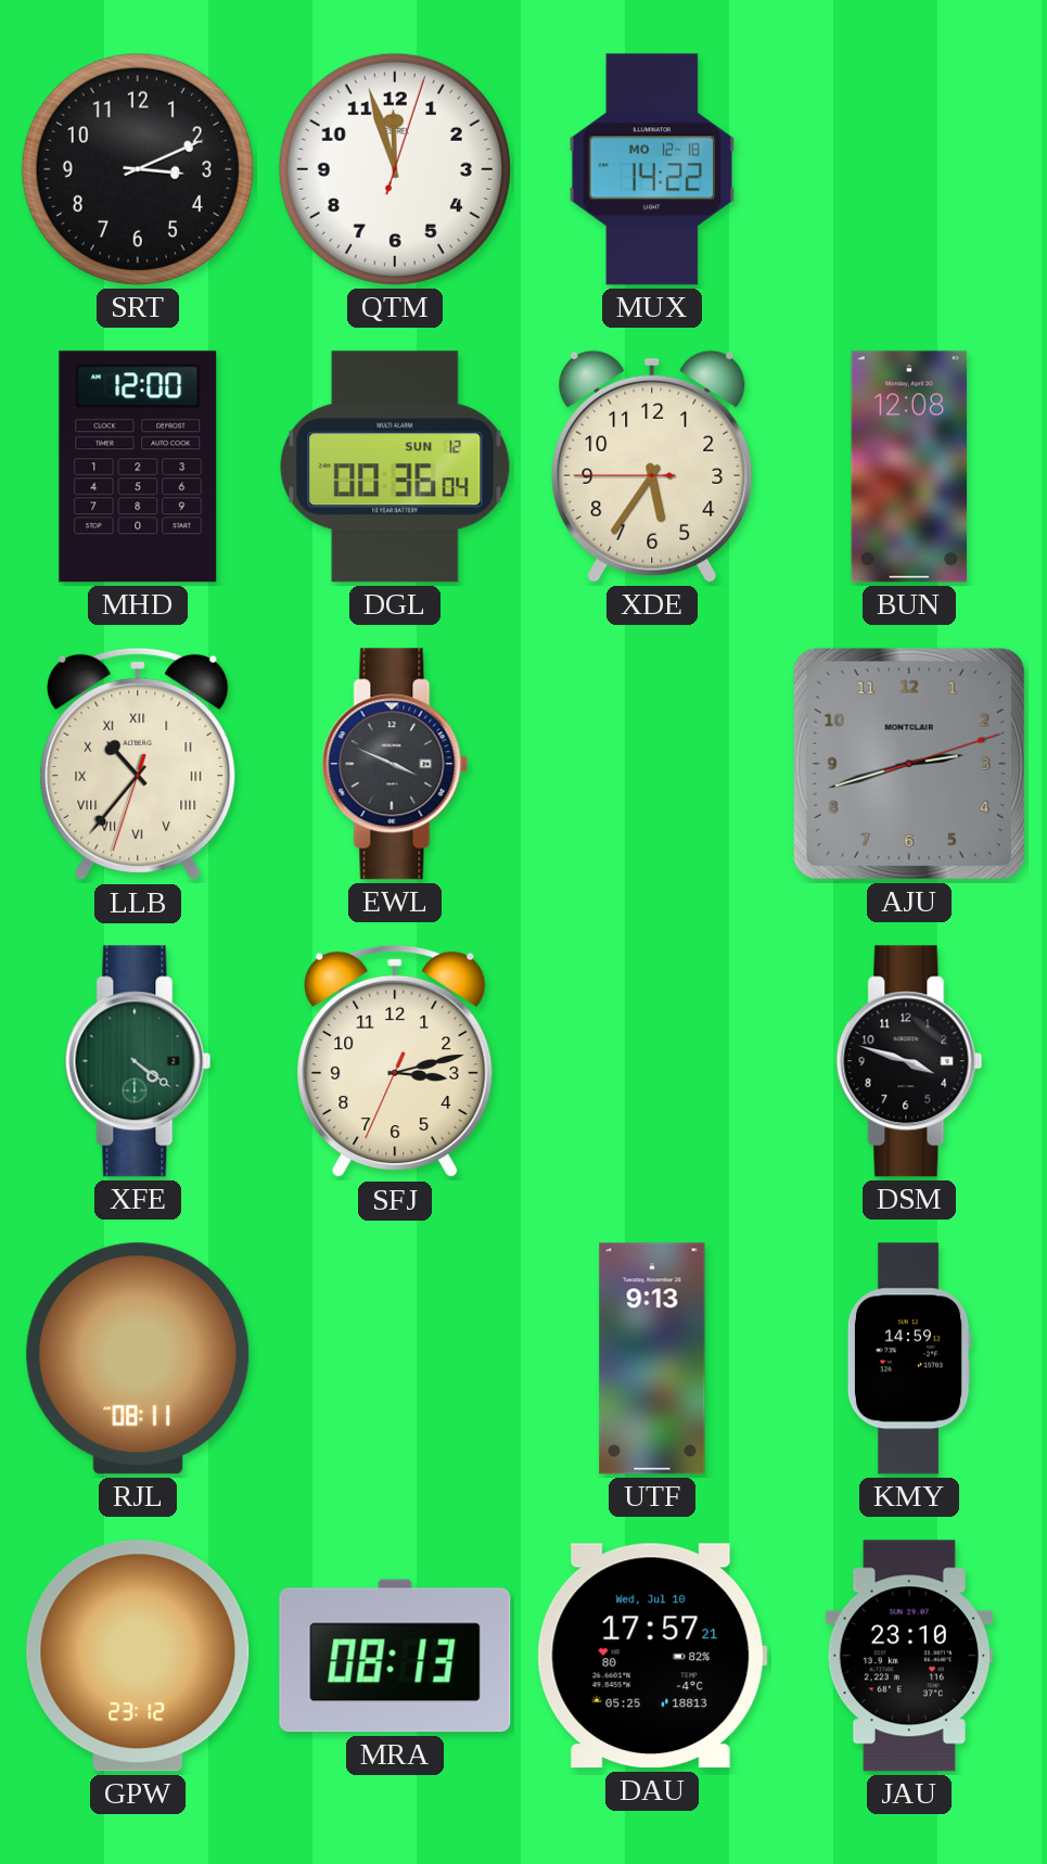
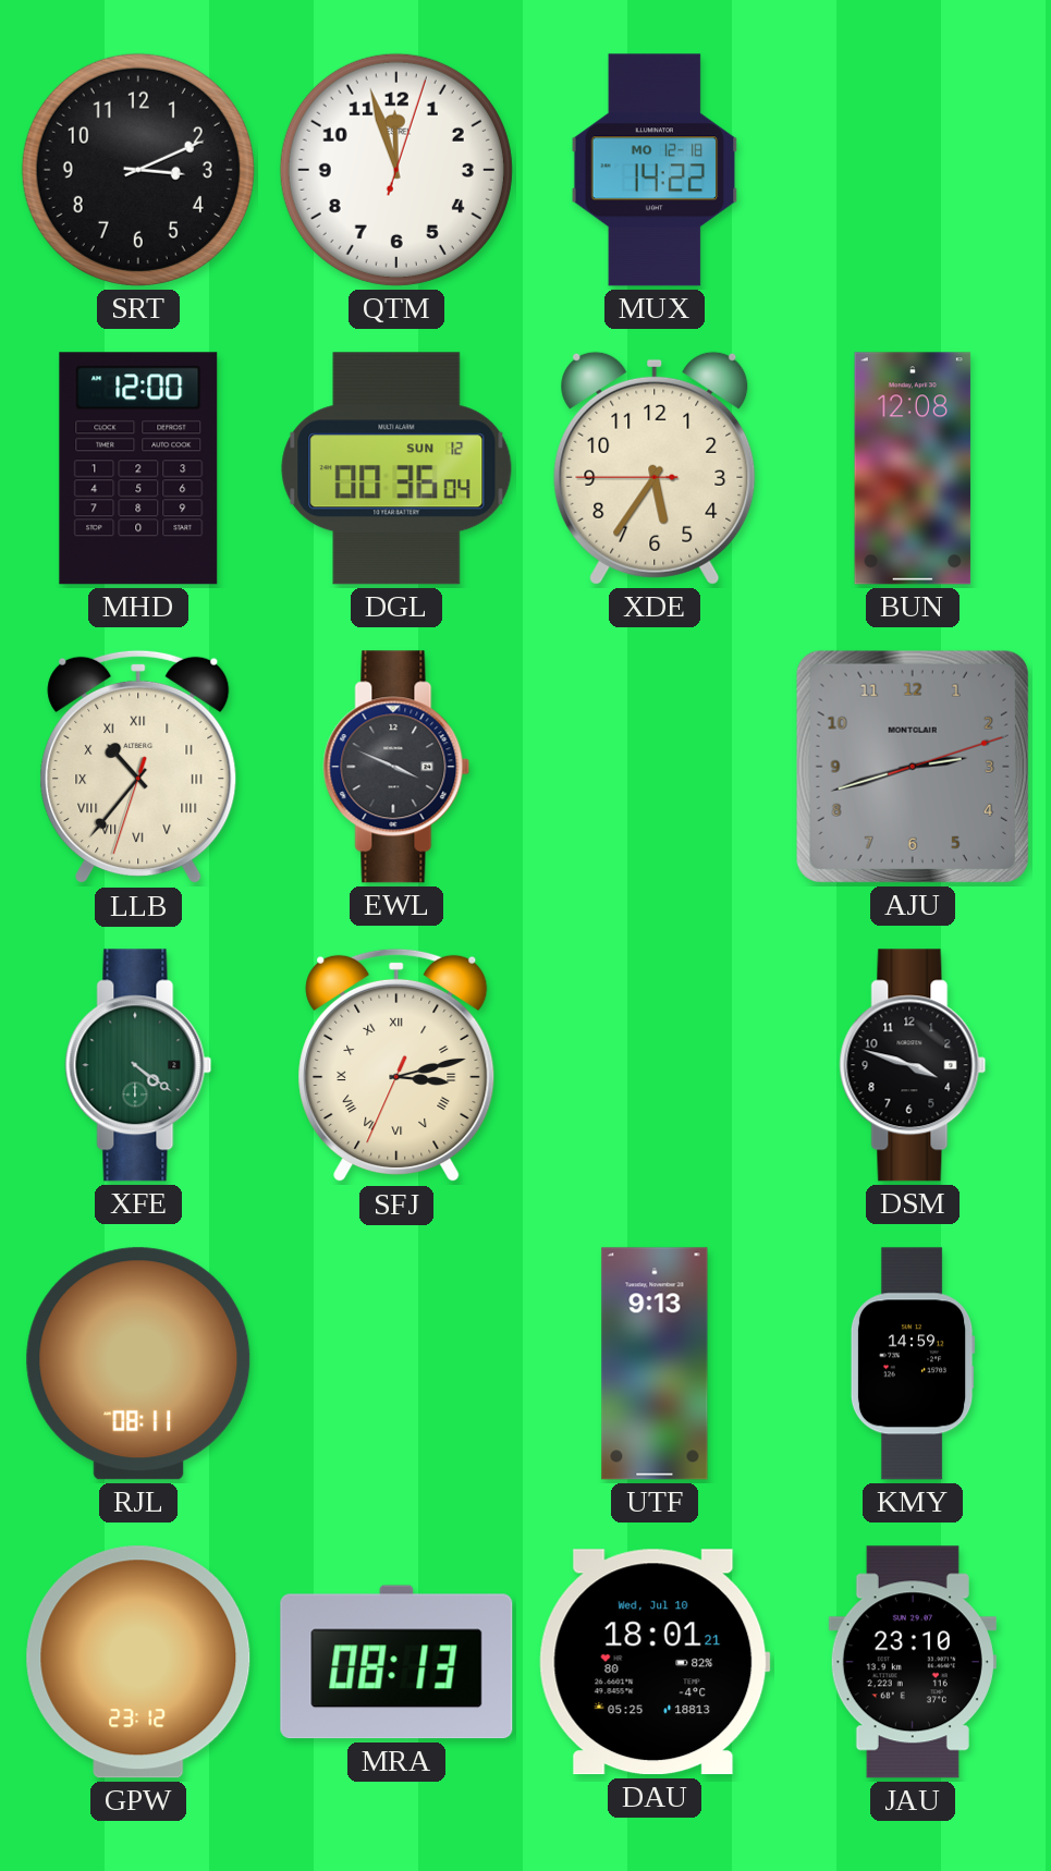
SFJ numerals: Arabic -> Roman (396, 1065)
DAU: 17:57 -> 18:01 (655, 1662)
